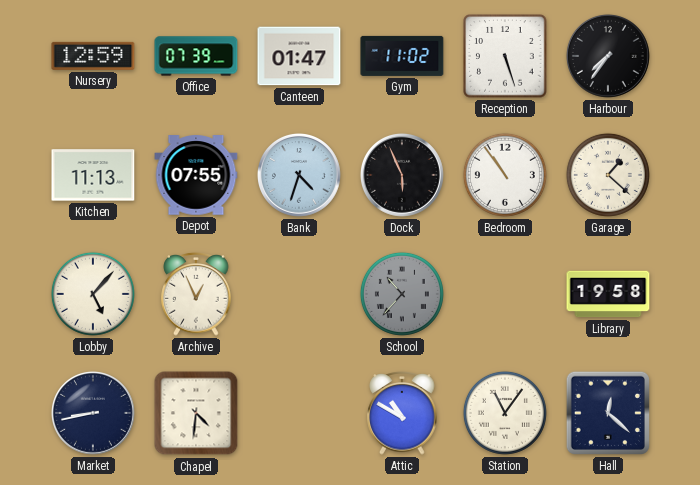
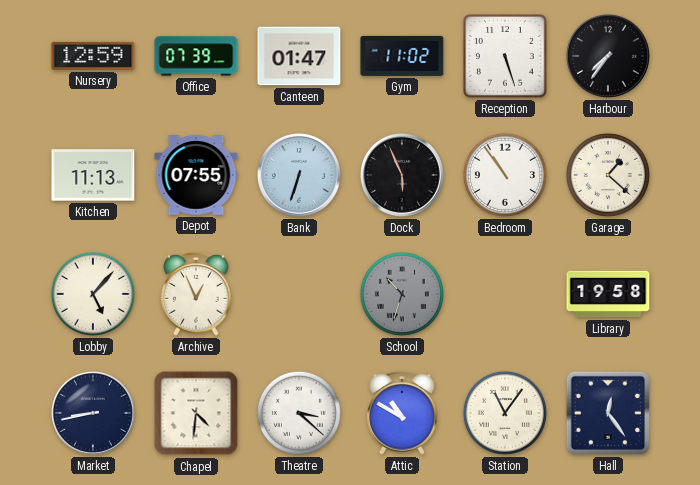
Bank: 4:33 -> 6:33 (299, 175)
School: 10:37 -> 10:33 (402, 294)
Theatre: none -> 3:22 (299, 413)
Hall: 12:22 -> 12:24 (608, 413)
